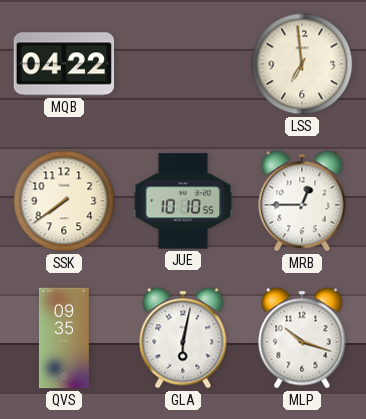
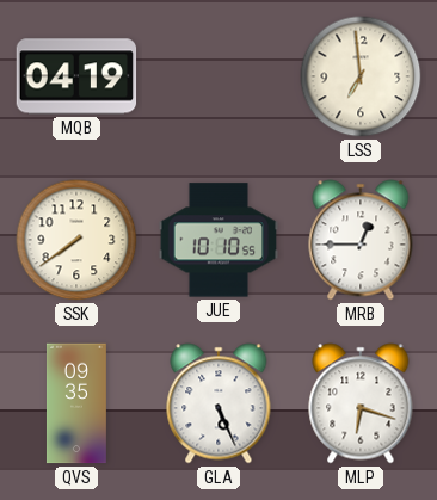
MQB: 04:22 -> 04:19 (76, 76)
GLA: 6:02 -> 5:26 (219, 403)
MLP: 10:18 -> 6:18 (361, 403)
